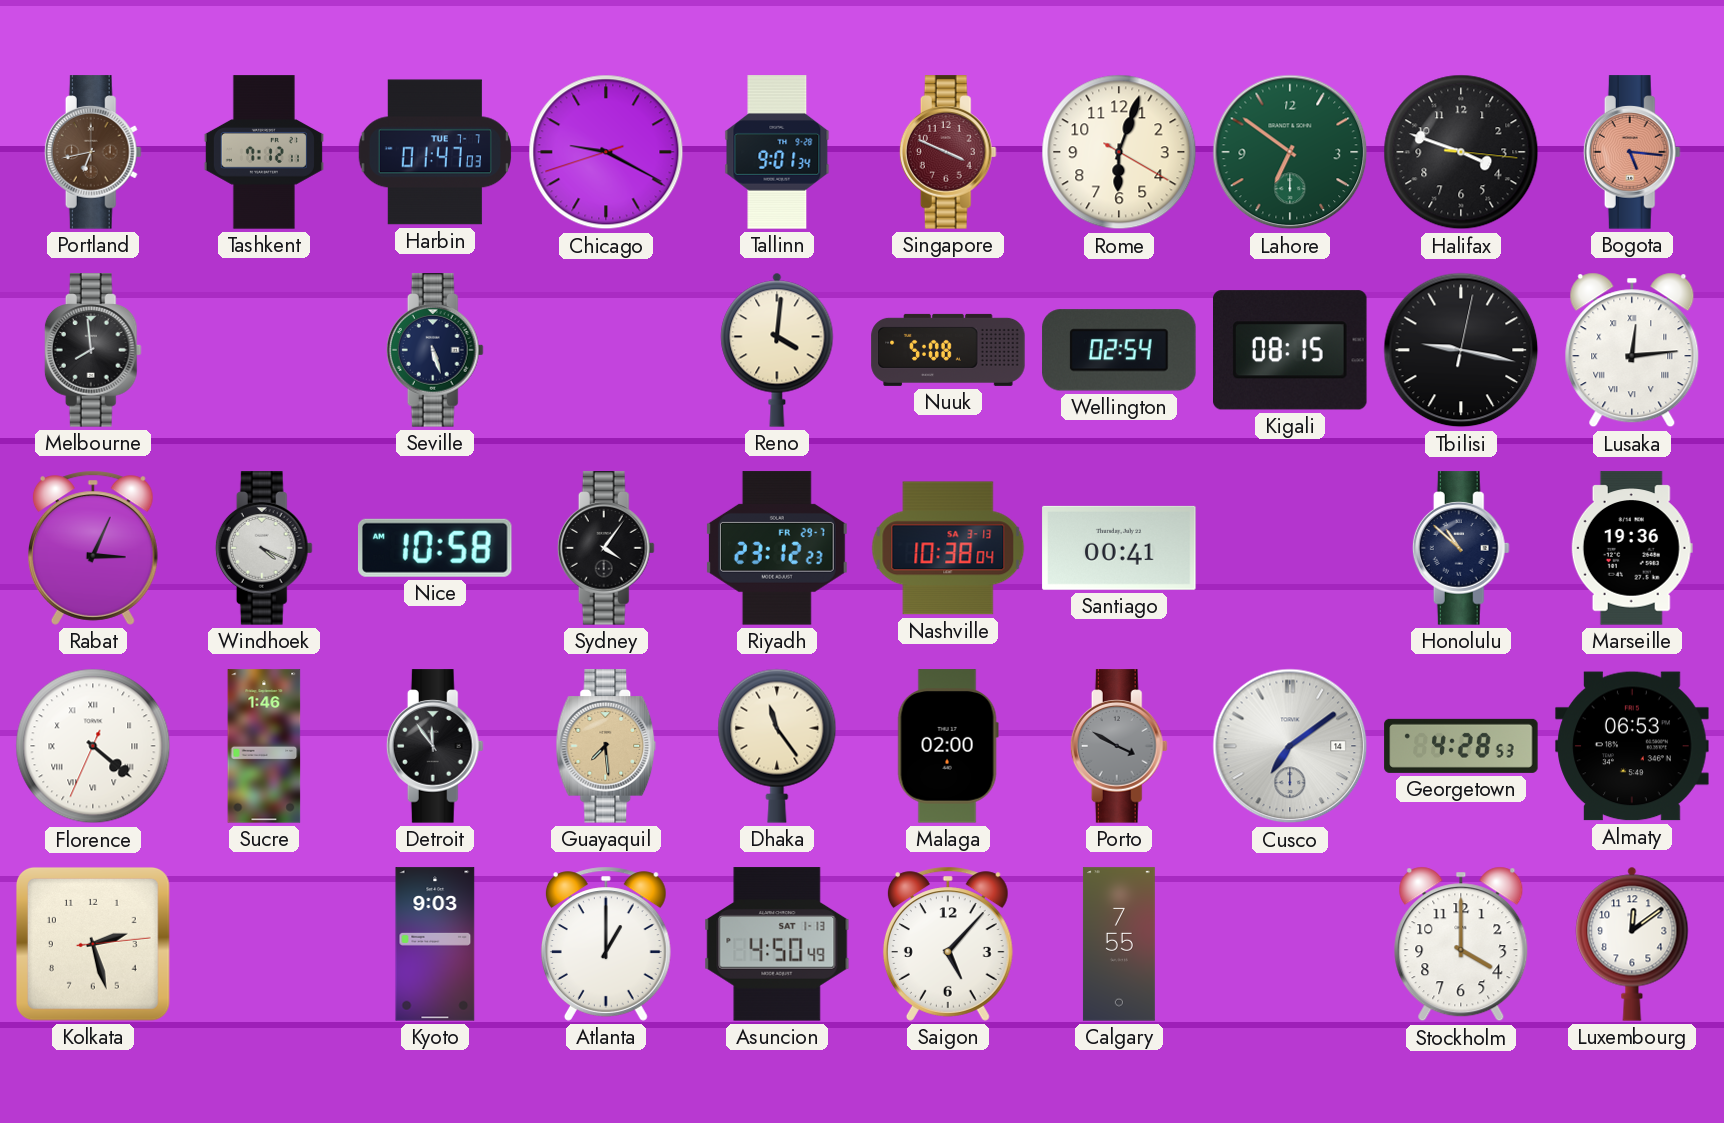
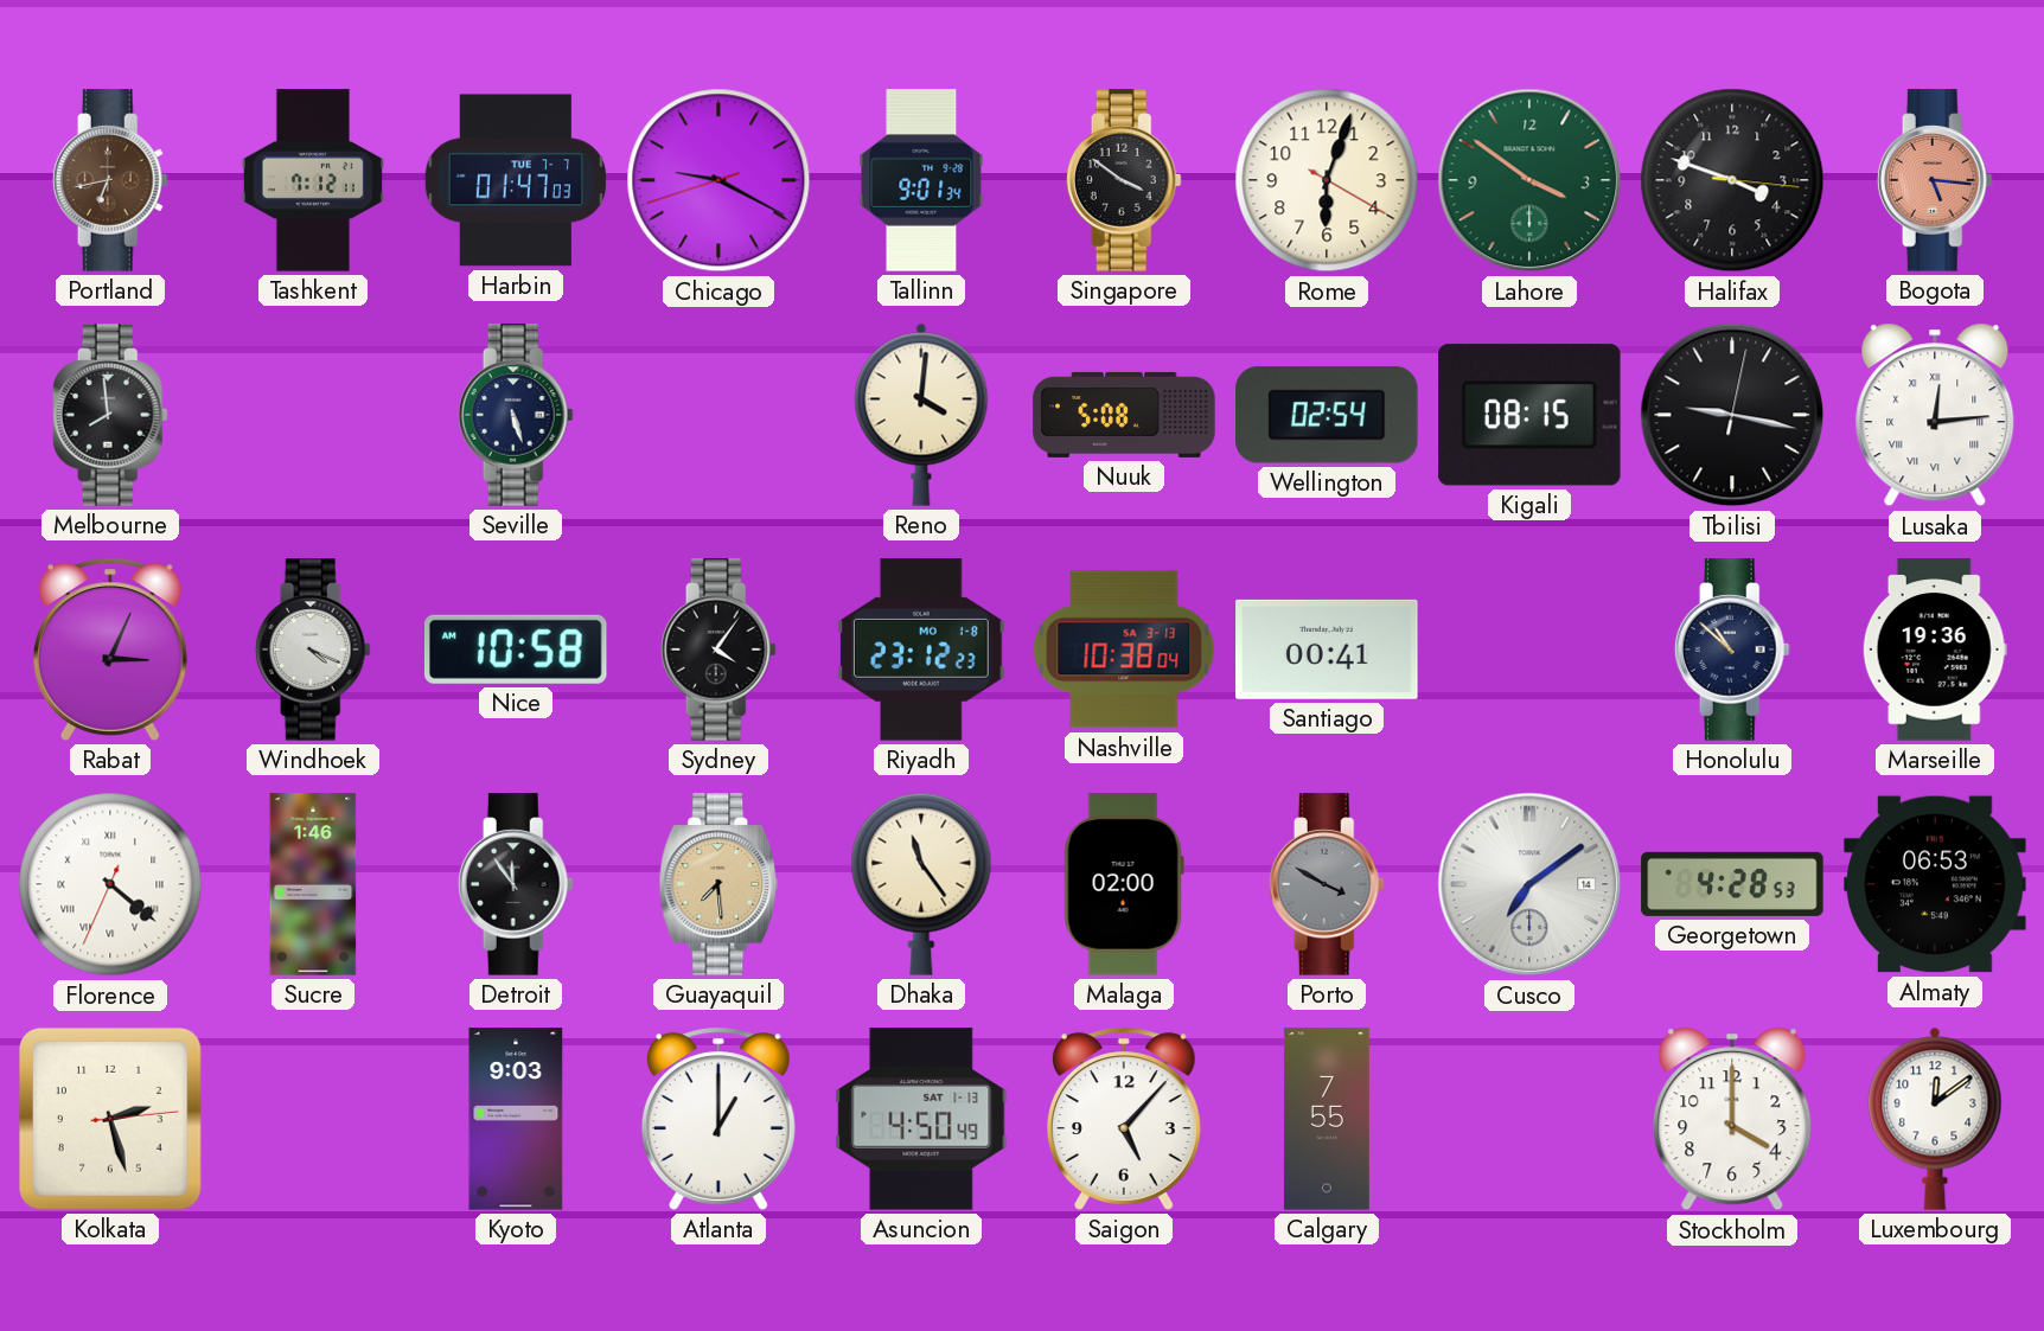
Singapore: 3:49 -> 3:51 (1124, 180)
Singapore dial: burgundy -> black (1124, 180)
Lahore: 6:51 -> 3:51 (1529, 180)
Riyadh date: FR 29-7 -> MO 1-8 (921, 649)
